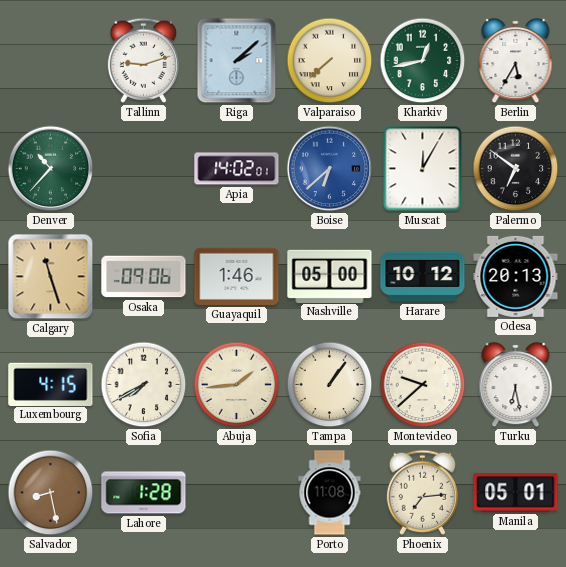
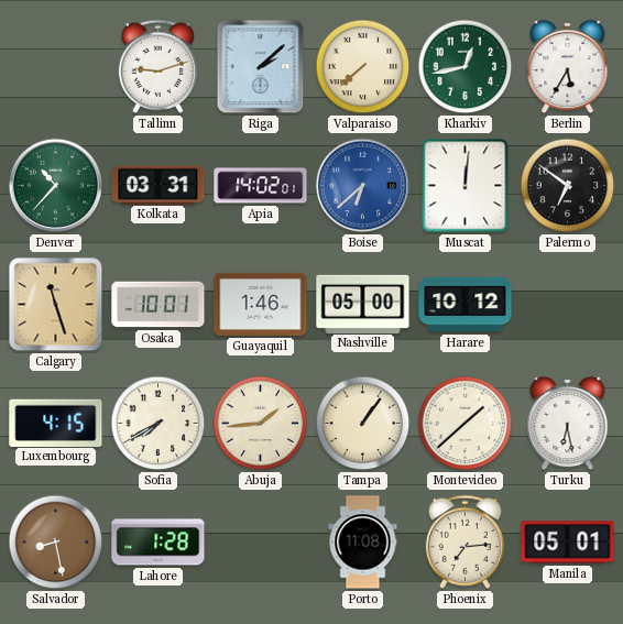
Kolkata: none -> 03:31 (159, 185)
Muscat: 12:05 -> 12:01 (466, 186)
Osaka: 09:06 -> 10:01 (159, 305)
Odesa: 20:13 -> none (516, 276)
Montevideo: 9:38 -> 1:38 (466, 424)
